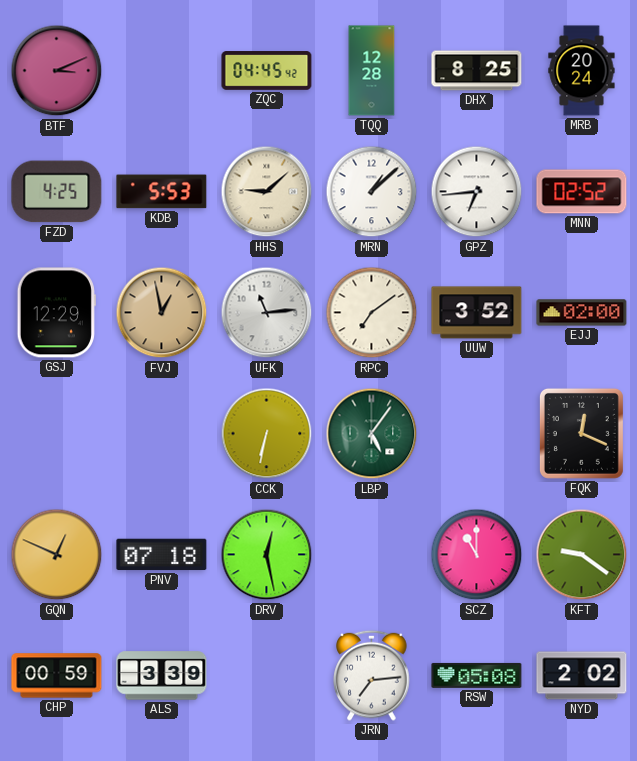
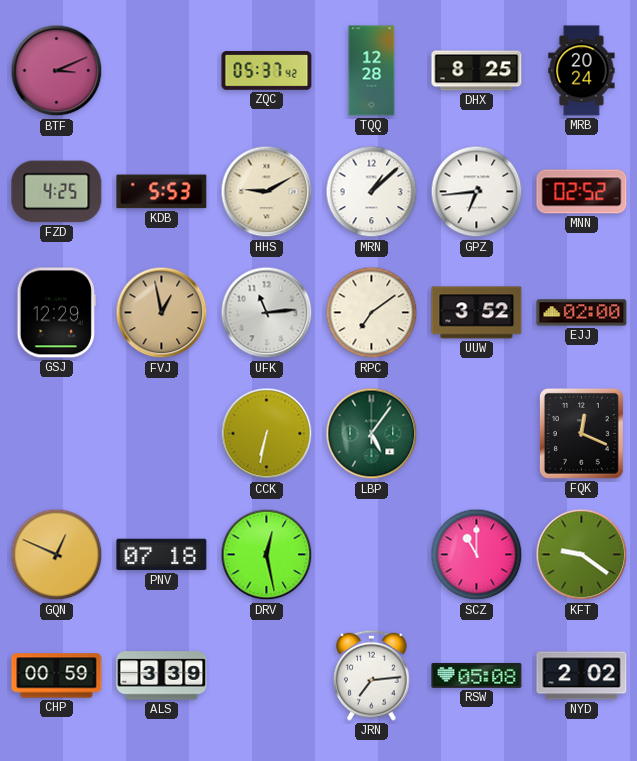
ZQC: 04:45 -> 05:37 (267, 71)
HHS: 9:08 -> 9:10 (267, 192)
